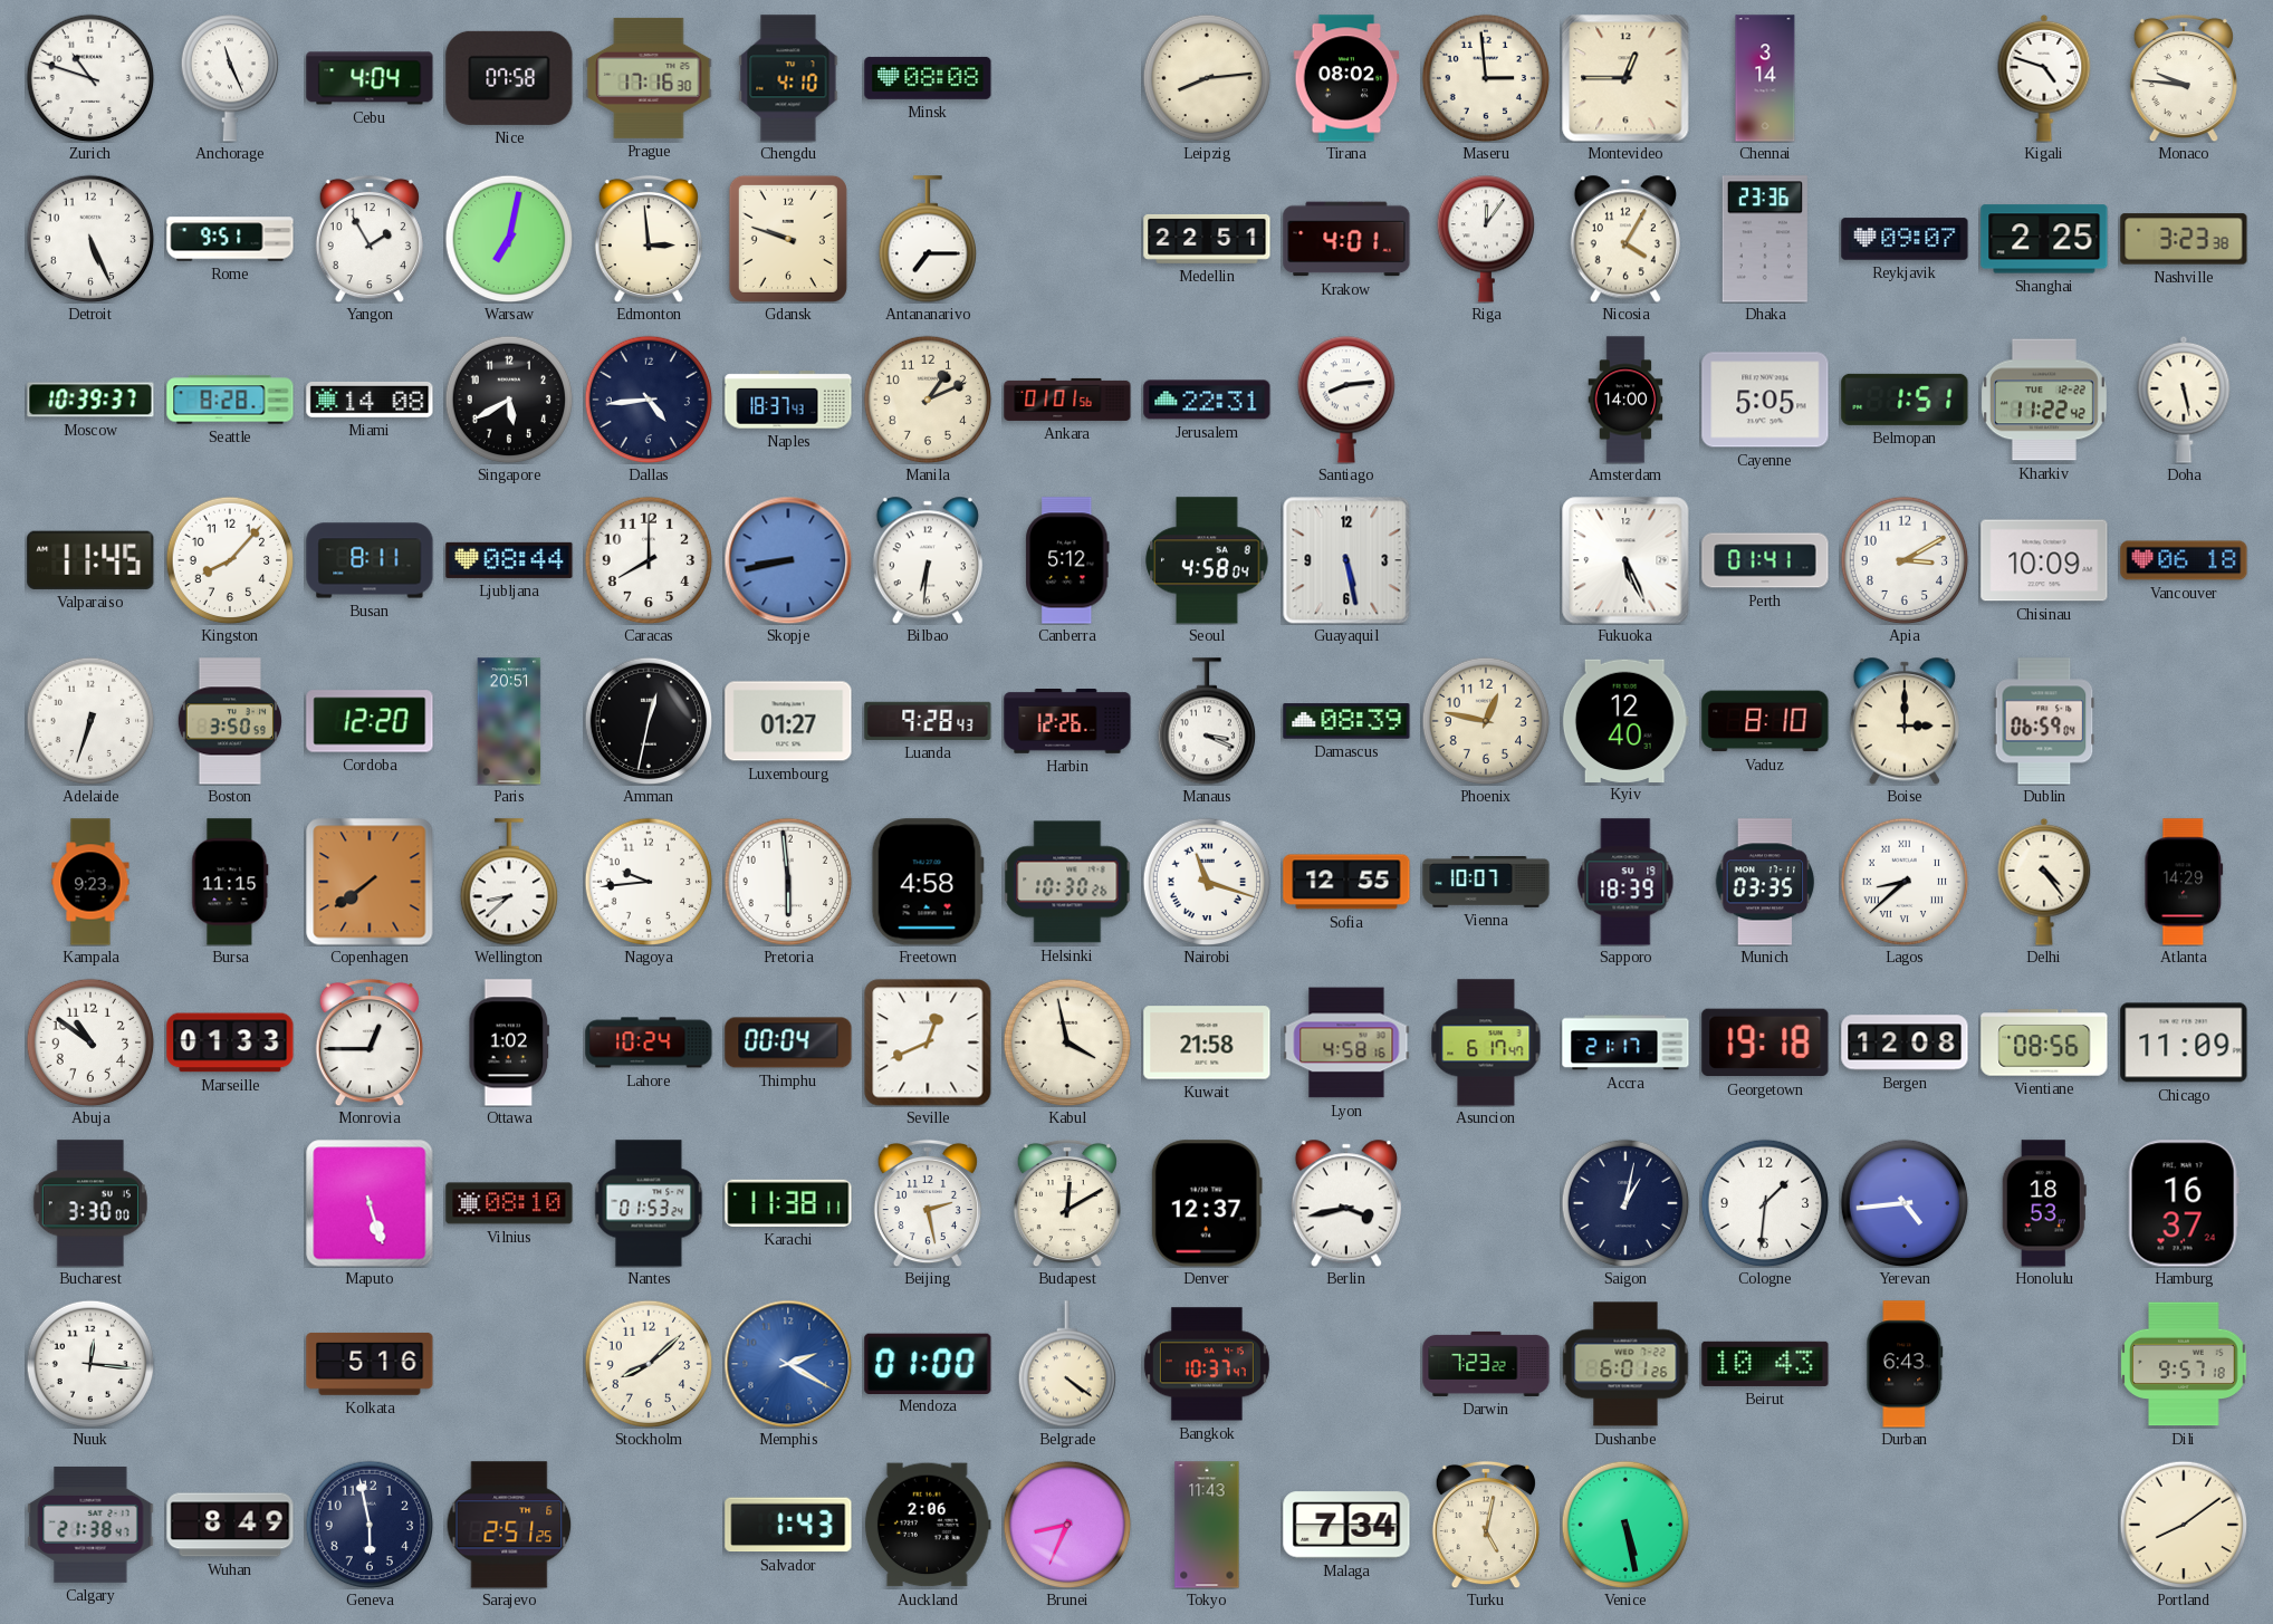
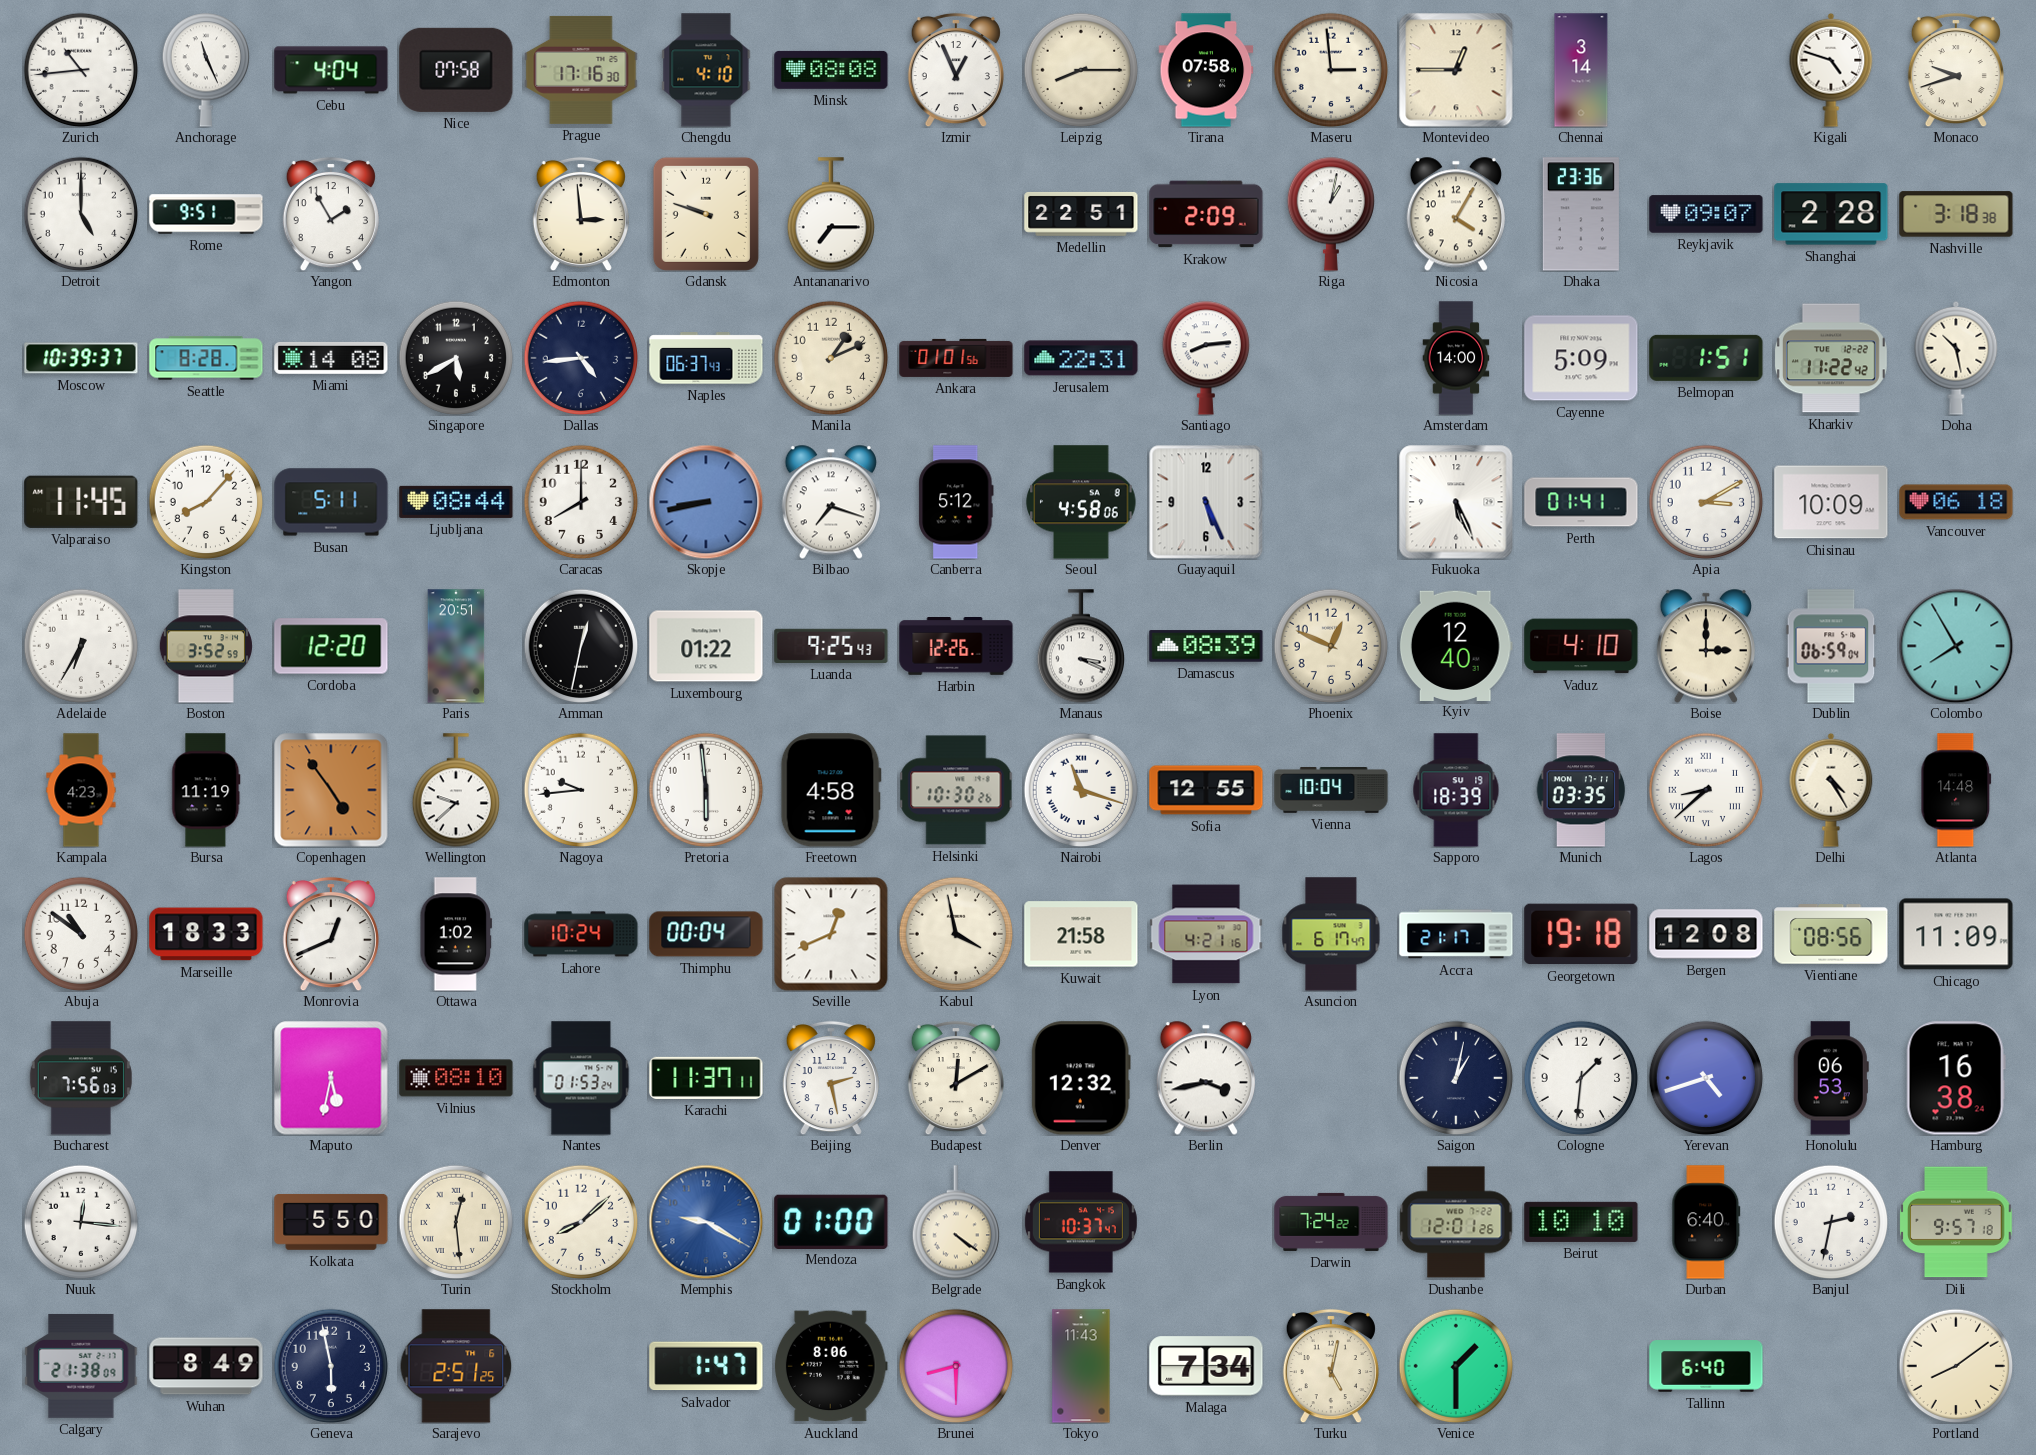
Zurich: 10:48 -> 10:44 (81, 70)
Izmir: none -> 12:56 (956, 70)
Leipzig: 8:14 -> 8:15 (1081, 70)
Tirana: 08:02 -> 07:58 (1206, 70)
Monaco: 9:46 -> 9:42 (1956, 70)
Detroit: 5:26 -> 5:00 (81, 214)
Warsaw: 7:02 -> none (509, 239)
Krakow: 4:01 -> 2:09 (1206, 214)
Riga: 12:06 -> 1:02 (1330, 214)
Shanghai: 2:25 -> 2:28 (1831, 214)
Nashville: 3:23 -> 3:18 (1956, 214)
Naples: 18:37 -> 06:37 (706, 358)
Cayenne: 5:05 -> 5:09 (1581, 358)
Doha: 5:28 -> 10:28 (1956, 358)
Busan: 8:11 -> 5:11 (331, 502)
Bilbao: 6:31 -> 7:18 (831, 502)
Seoul: 4:58:04 -> 4:58:06 (1081, 502)
Guayaquil: 5:28 -> 5:26 (1206, 502)
Adelaide: 6:33 -> 6:35 (81, 646)
Boston: 3:50 -> 3:52 (206, 646)
Luxembourg: 01:27 -> 01:22 (706, 646)
Luanda: 9:28 -> 9:25 (831, 646)
Phoenix: 12:47 -> 12:49 (1331, 646)
Vaduz: 8:10 -> 4:10 (1581, 646)
Colombo: none -> 7:55 (1956, 646)
Kampala: 9:23 -> 4:23 (81, 790)
Bursa: 11:15 -> 11:19 (206, 790)
Copenhagen: 7:39 -> 4:54 (331, 790)
Wellington: 8:38 -> 9:38 (455, 790)
Vienna: 10:07 -> 10:04 (1331, 791)
Delhi: 4:24 -> 4:25 (1831, 790)
Atlanta: 14:29 -> 14:48 (1956, 790)
Marseille: 01:33 -> 18:33 (206, 934)
Monrovia: 12:45 -> 12:41 (331, 934)
Lyon: 4:58 -> 4:21 (1206, 934)
Bucharest: 3:30 -> 7:56 (81, 1078)
Maputo: 5:27 -> 5:32 (331, 1078)
Karachi: 11:38 -> 11:37 (706, 1078)
Denver: 12:37 -> 12:32 (1081, 1078)
Yerevan: 4:44 -> 4:42 (1706, 1078)
Honolulu: 18:53 -> 06:53 (1831, 1078)
Hamburg: 16:37 -> 16:38 (1956, 1078)
Kolkata: 5:16 -> 5:50 (331, 1222)
Turin: none -> 12:29 (456, 1222)
Memphis: 2:20 -> 9:20 (706, 1222)
Darwin: 7:23 -> 7:24 (1331, 1222)
Dushanbe: 6:01 -> 12:01 (1456, 1222)
Beirut: 10:43 -> 10:10 (1581, 1222)
Durban: 6:43 -> 6:40 (1706, 1222)
Banjul: none -> 2:32 (1831, 1222)
Calgary: 21:38:47 -> 21:38:09 (81, 1366)
Salvador: 1:43 -> 1:47 (706, 1366)
Auckland: 2:06 -> 8:06 (831, 1366)
Brunei: 8:34 -> 8:30 (956, 1366)
Venice: 5:28 -> 1:30 (1456, 1366)
Tallinn: none -> 6:40 (1706, 1366)
